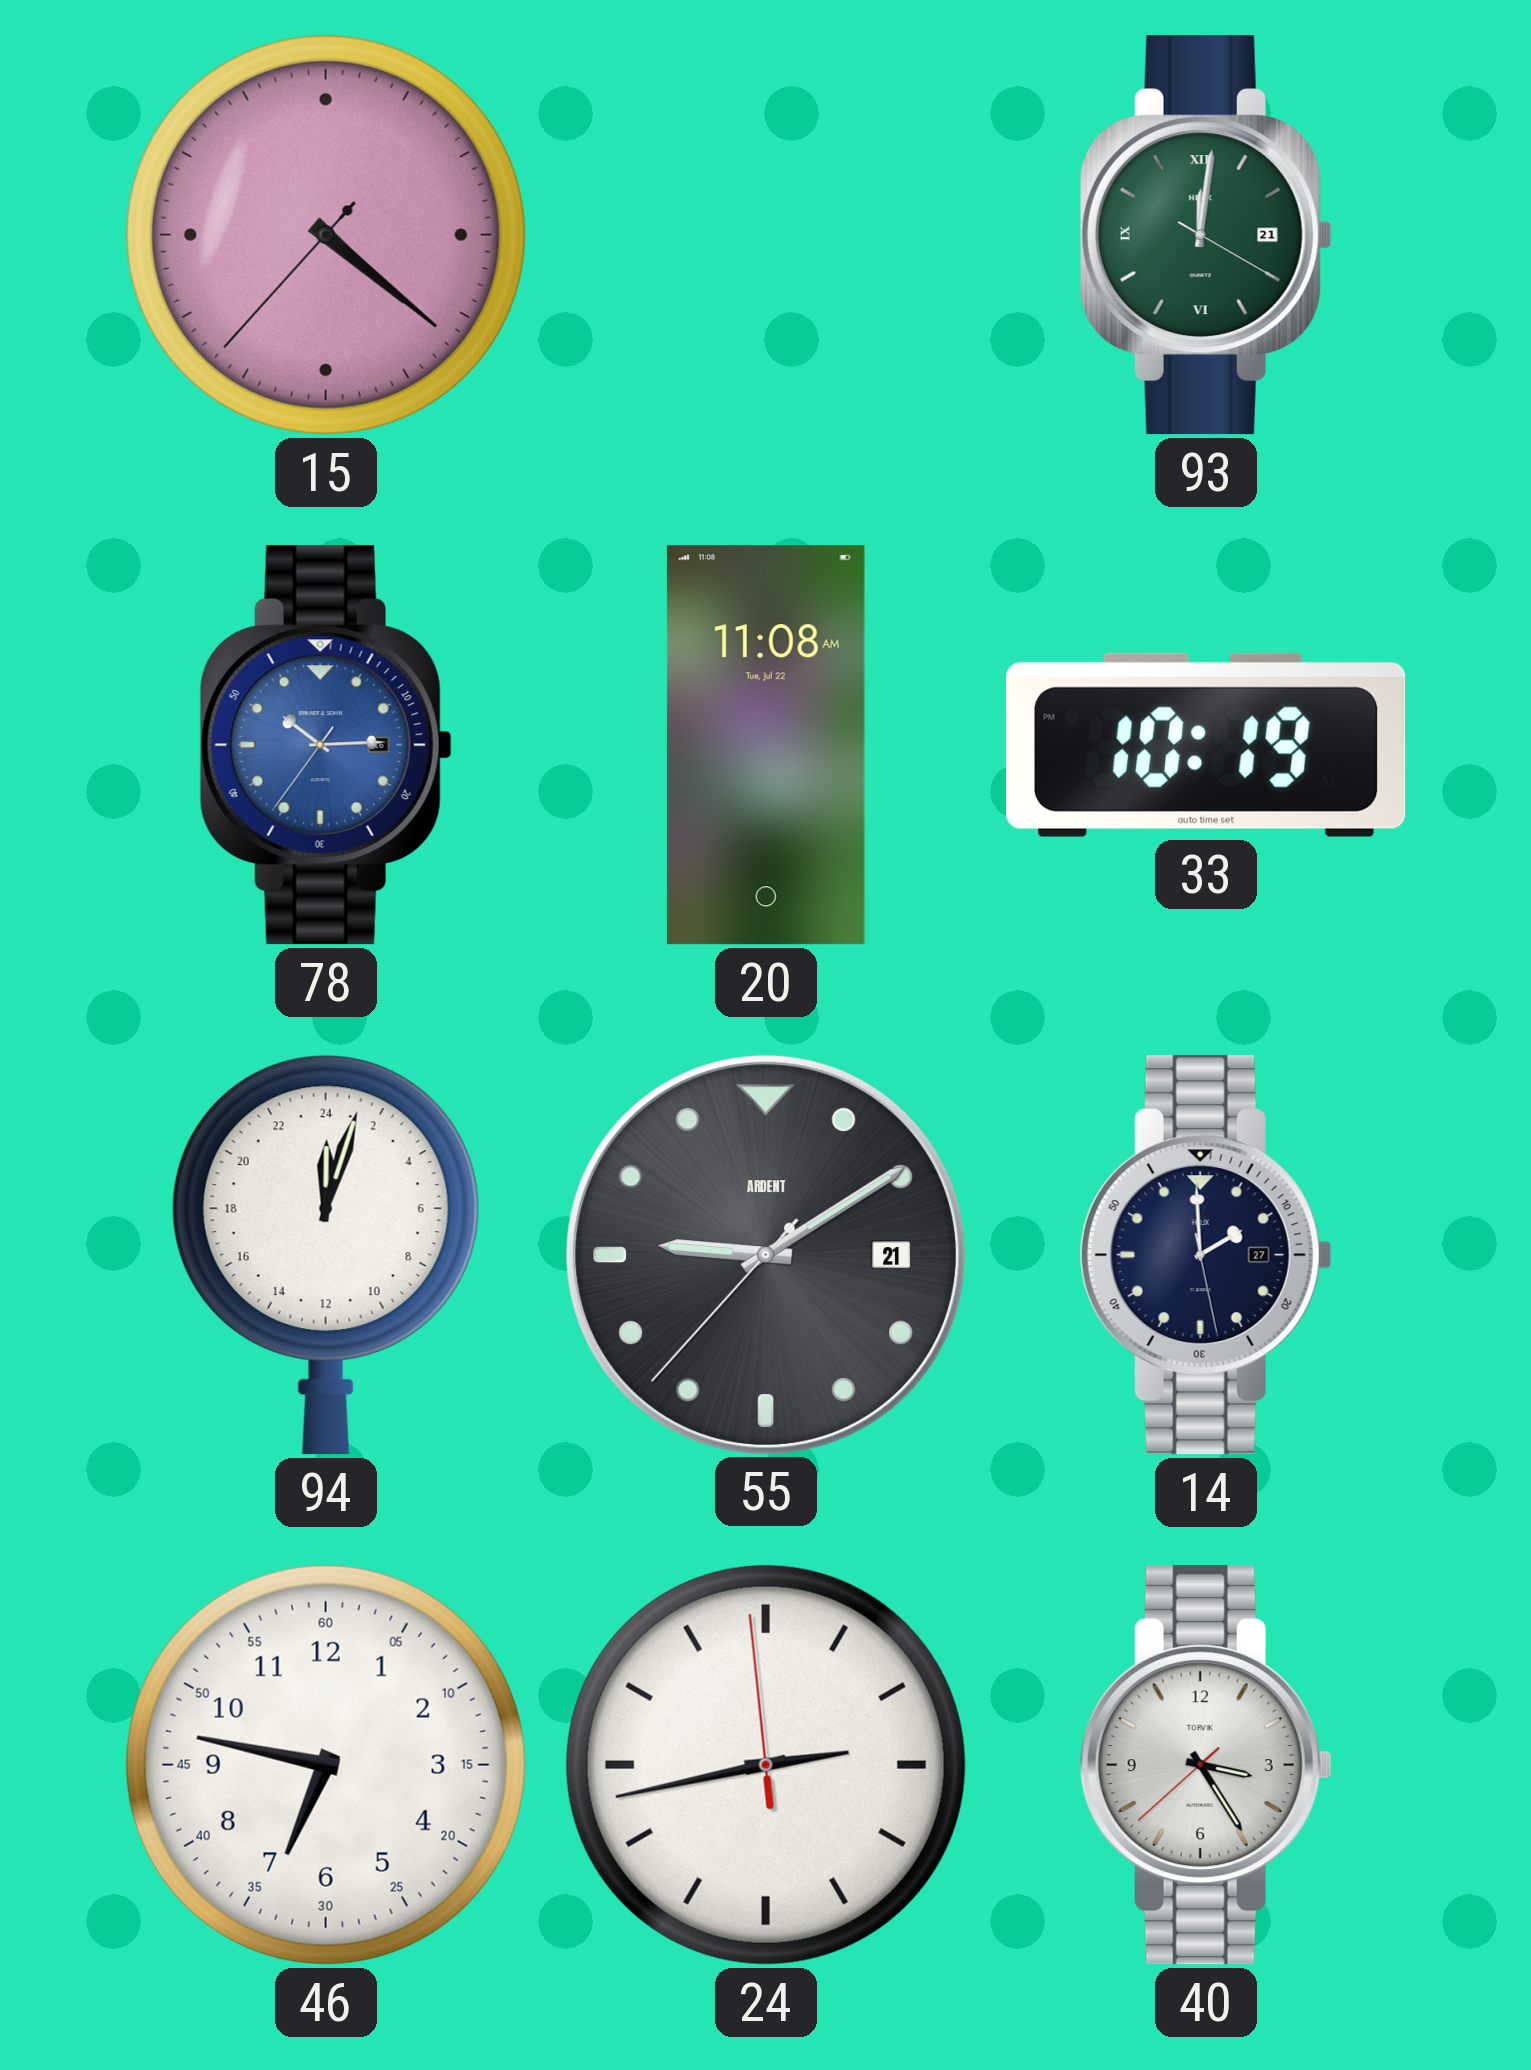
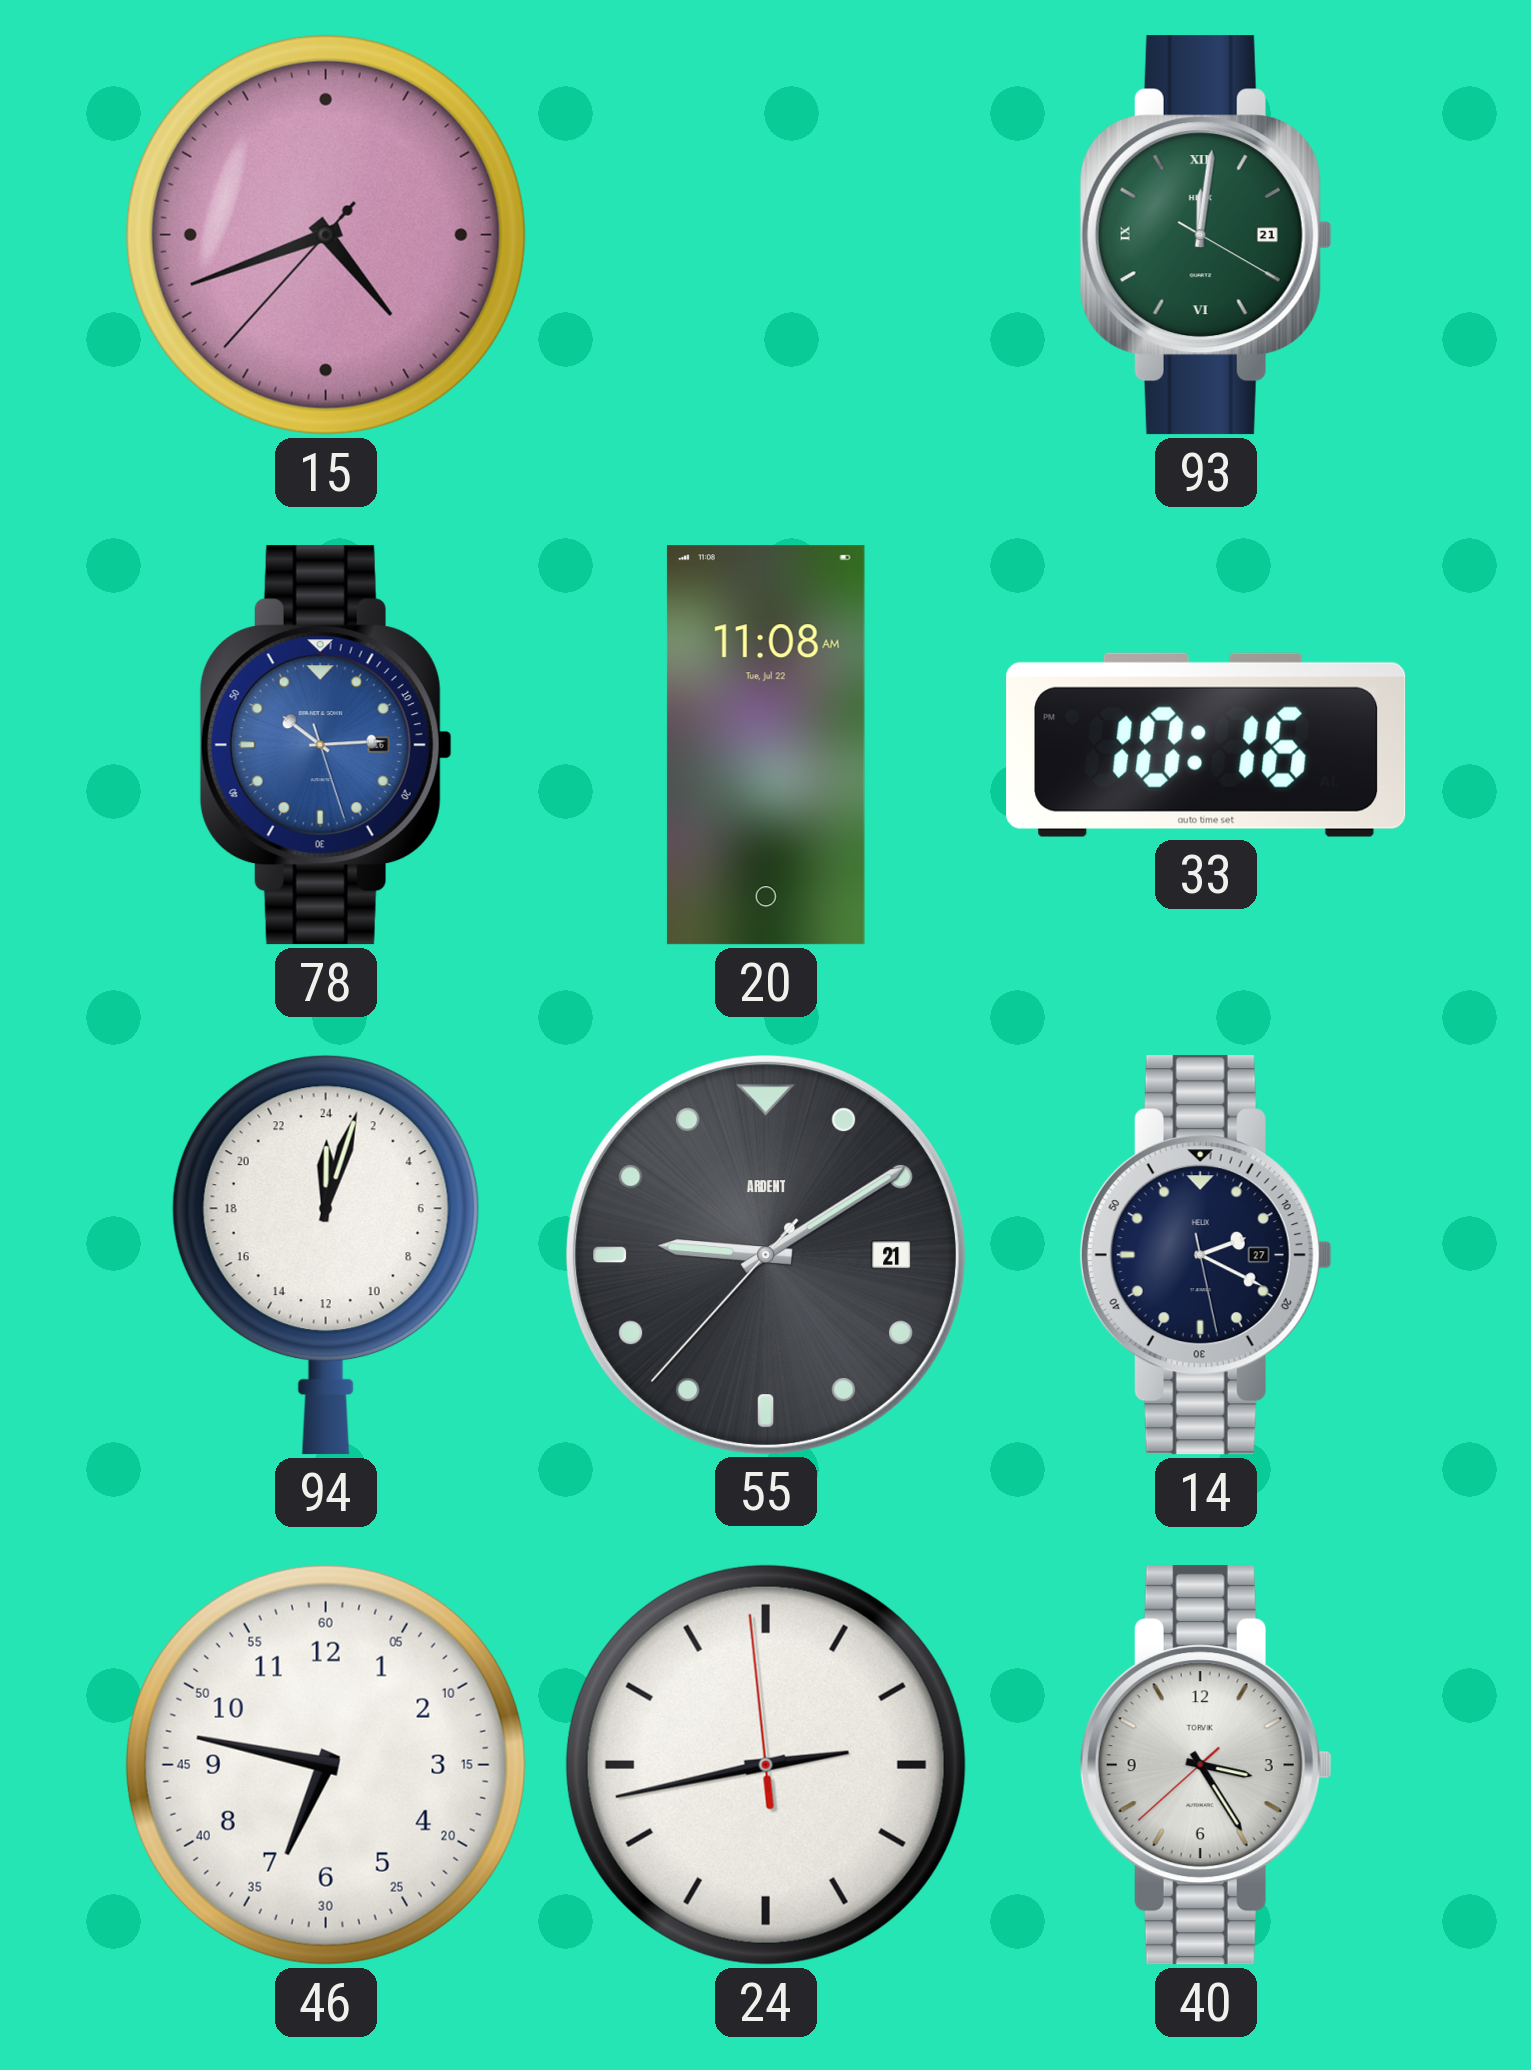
15: 4:21 -> 4:41 (326, 235)
78: 10:14:36 -> 10:14:27 (326, 745)
33: 10:19 -> 10:16 (1206, 745)
14: 1:59 -> 2:19 (1206, 1255)
